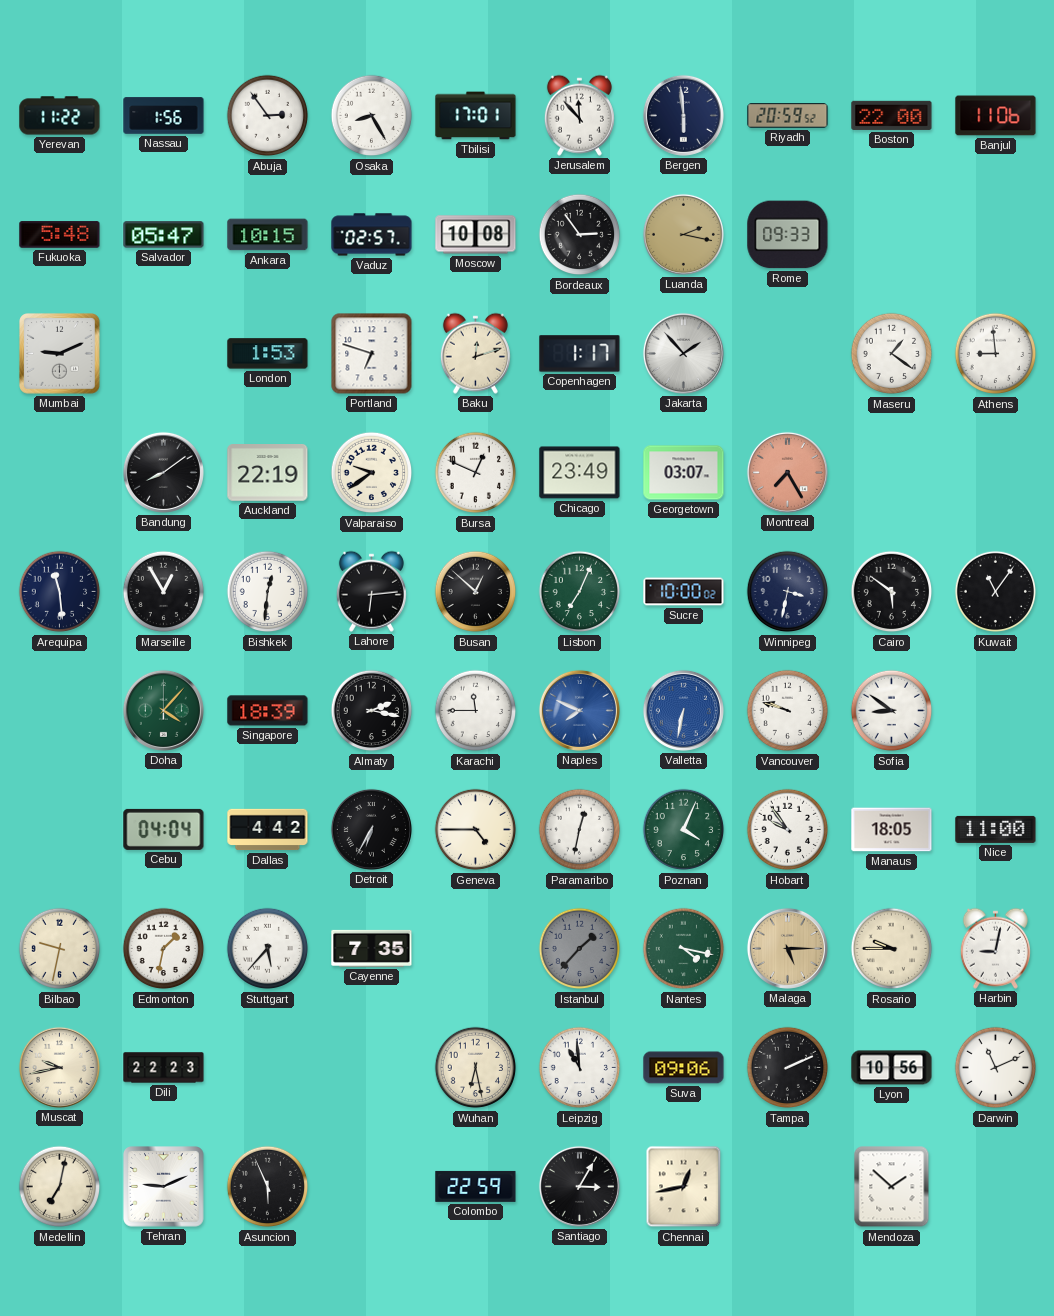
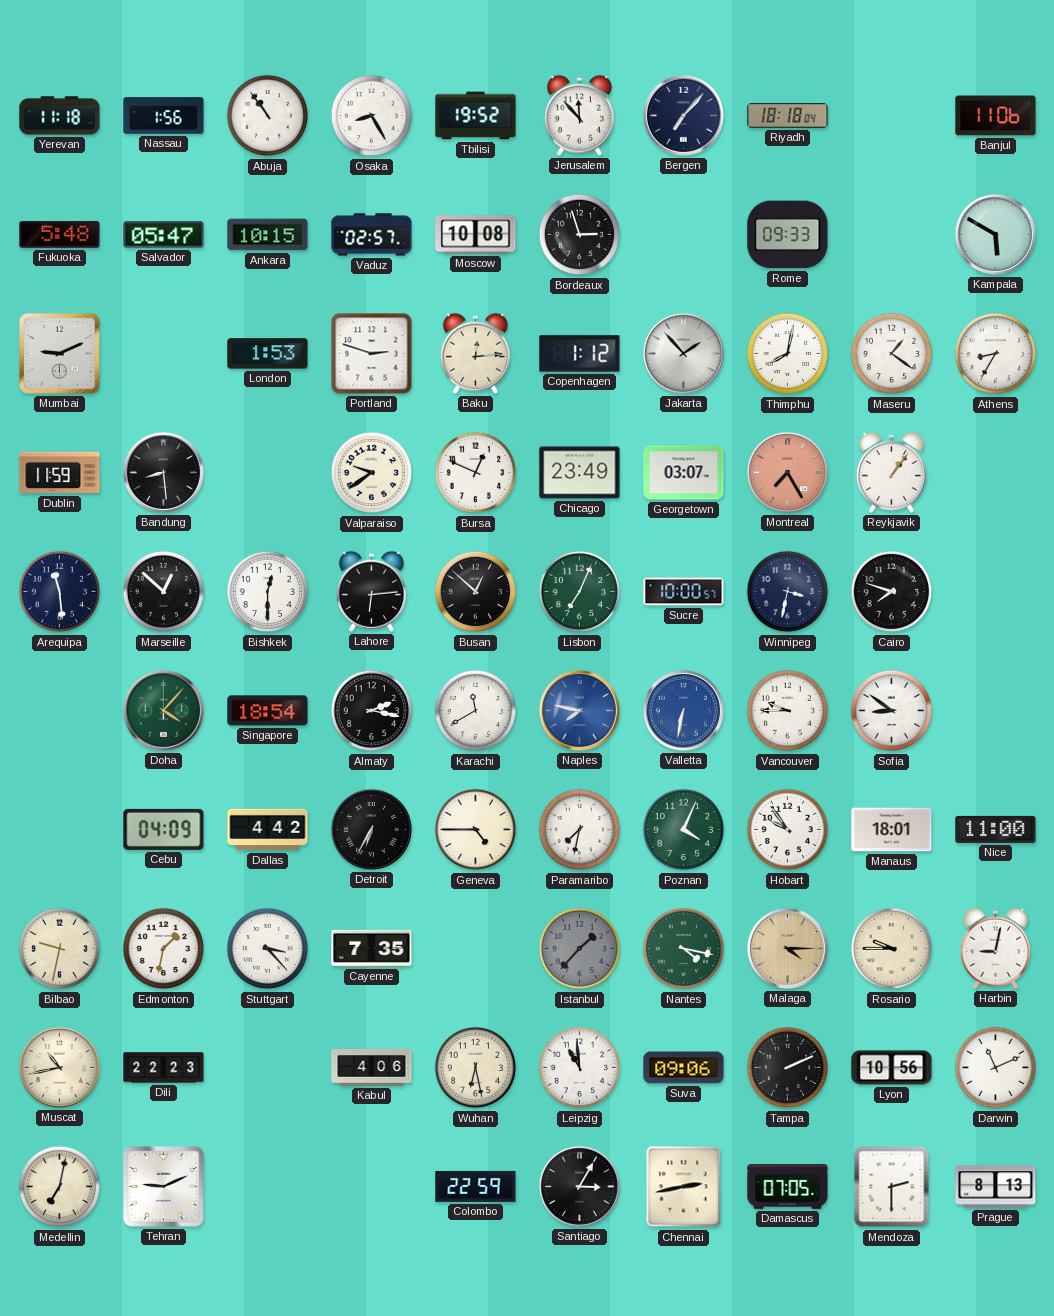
Yerevan: 11:22 -> 11:18 (60, 116)
Abuja: 2:54 -> 10:54 (268, 116)
Tbilisi: 17:01 -> 19:52 (476, 116)
Bergen: 5:59 -> 7:07 (683, 115)
Riyadh: 20:59 -> 18:18 (788, 116)
Boston: 22:00 -> none (892, 115)
Bordeaux: 2:54 -> 2:57 (580, 235)
Luanda: 2:17 -> none (683, 234)
Kampala: none -> 5:50 (995, 234)
Portland: 6:48 -> 2:48 (372, 354)
Baku: 12:12 -> 12:14 (475, 353)
Copenhagen: 1:17 -> 1:12 (580, 354)
Thimphu: none -> 8:02 (788, 354)
Athens: 8:59 -> 8:35 (996, 354)
Dublin: none -> 11:59 (60, 473)
Bandung: 8:09 -> 8:29 (163, 472)
Auckland: 22:19 -> none (268, 473)
Reykjavik: none -> 1:06 (891, 472)
Marseille: 12:55 -> 12:52 (164, 592)
Bishkek: 12:31 -> 12:30 (268, 592)
Sucre: 10:00:02 -> 10:00:57 (684, 592)
Cairo: 5:51 -> 7:48 (892, 592)
Kuwait: 11:06 -> none (996, 592)
Singapore: 18:39 -> 18:54 (268, 711)
Karachi: 11:45 -> 11:40 (476, 711)
Naples: 7:49 -> 7:47 (579, 710)
Vancouver: 9:48 -> 9:45 (788, 711)
Cebu: 04:04 -> 04:09 (164, 829)
Paramaribo: 12:32 -> 7:32 (580, 830)
Manaus: 18:05 -> 18:01 (892, 830)
Stuttgart: 5:37 -> 3:23 (268, 949)
Malaga: 5:15 -> 4:15 (787, 948)
Muscat: 9:43 -> 10:43 (59, 1067)
Kabul: none -> 4:06 (372, 1068)
Asuncion: 5:56 -> none (268, 1187)
Chennai: 12:43 -> 2:43 (684, 1187)
Damascus: none -> 07:05 (788, 1187)
Mendoza: 1:52 -> 2:30 (892, 1187)
Prague: none -> 8:13 (996, 1187)
